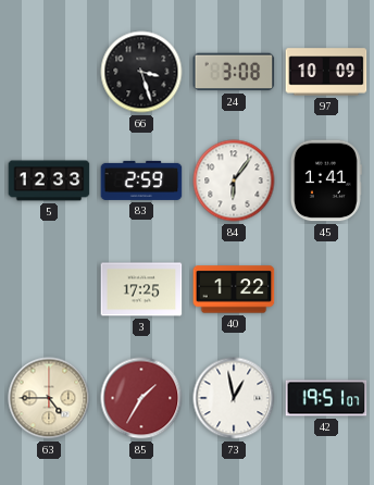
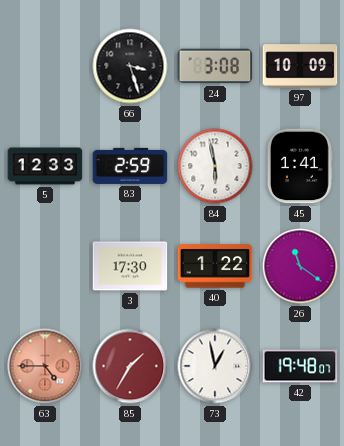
84: 6:06 -> 5:58 (215, 166)
3: 17:25 -> 17:30 (130, 266)
26: none -> 11:21 (300, 266)
63 dial: cream -> salmon (45, 366)
42: 19:51 -> 19:48 (300, 366)
